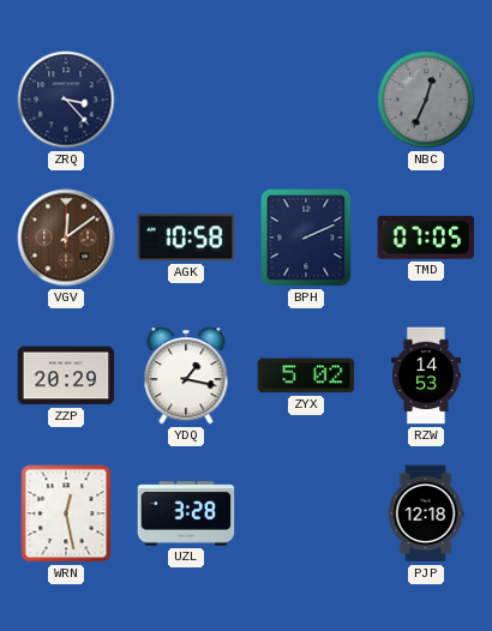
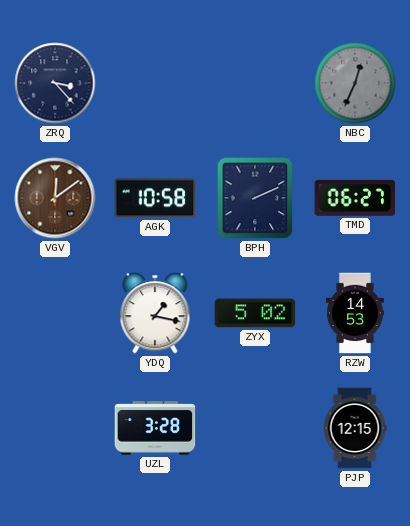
TMD: 07:05 -> 06:27 (355, 198)
ZZP: 20:29 -> none (66, 375)
WRN: 12:28 -> none (66, 513)
PJP: 12:18 -> 12:15 (355, 428)
